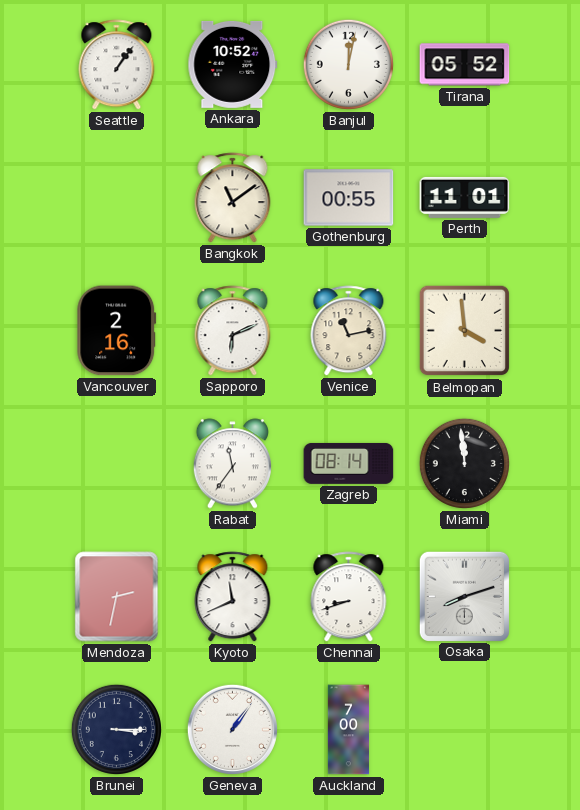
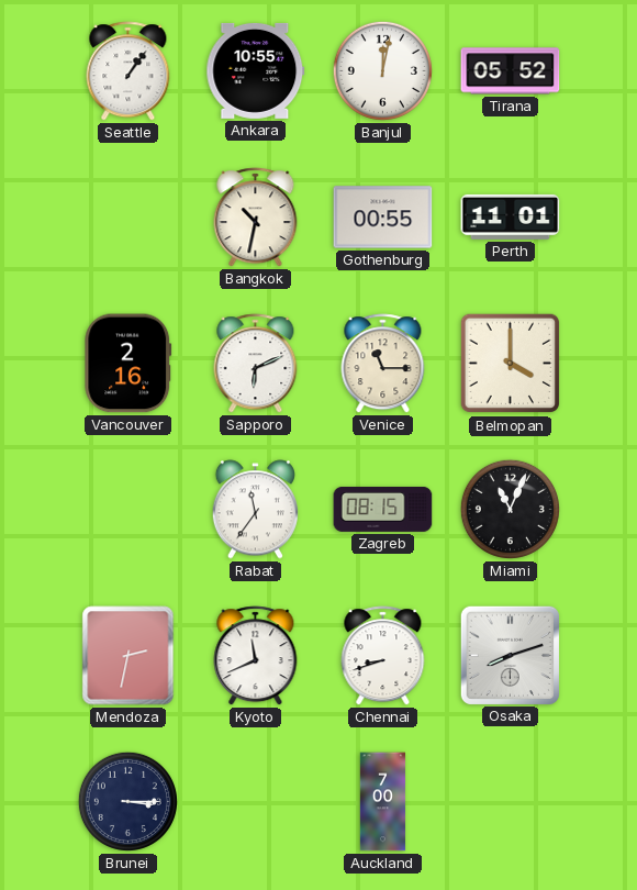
Ankara: 10:52 -> 10:55 (256, 70)
Bangkok: 11:09 -> 10:32 (256, 218)
Venice: 11:13 -> 11:15 (383, 364)
Belmopan: 3:59 -> 4:00 (511, 364)
Zagreb: 08:14 -> 08:15 (383, 509)
Miami: 11:59 -> 11:04 (510, 509)
Geneva: 1:06 -> none (232, 729)
